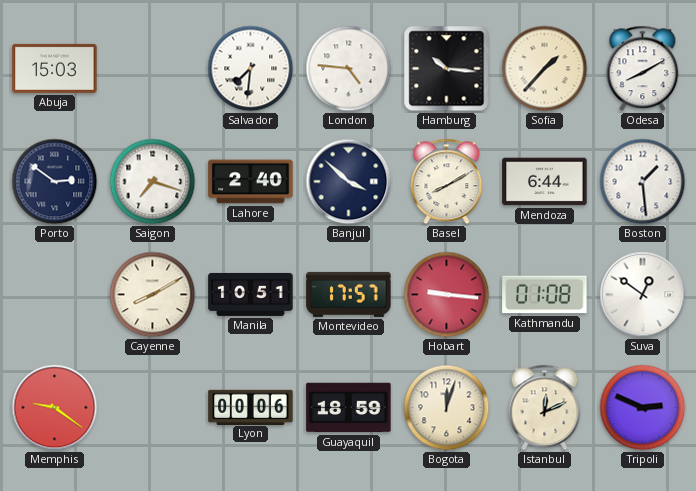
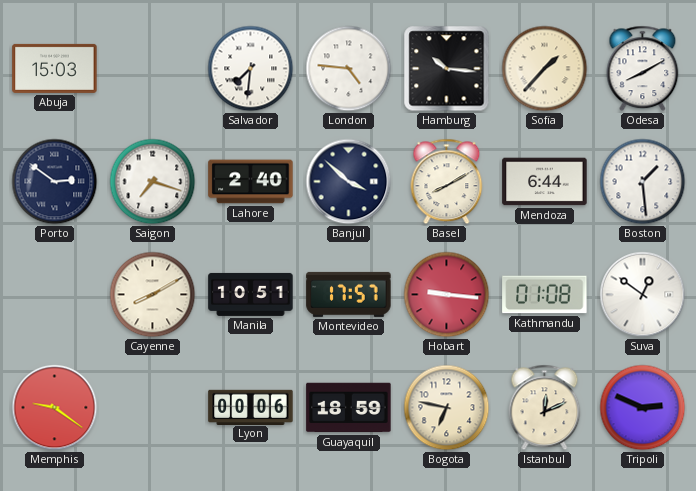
Bogota: 12:03 -> 6:47 (447, 408)
